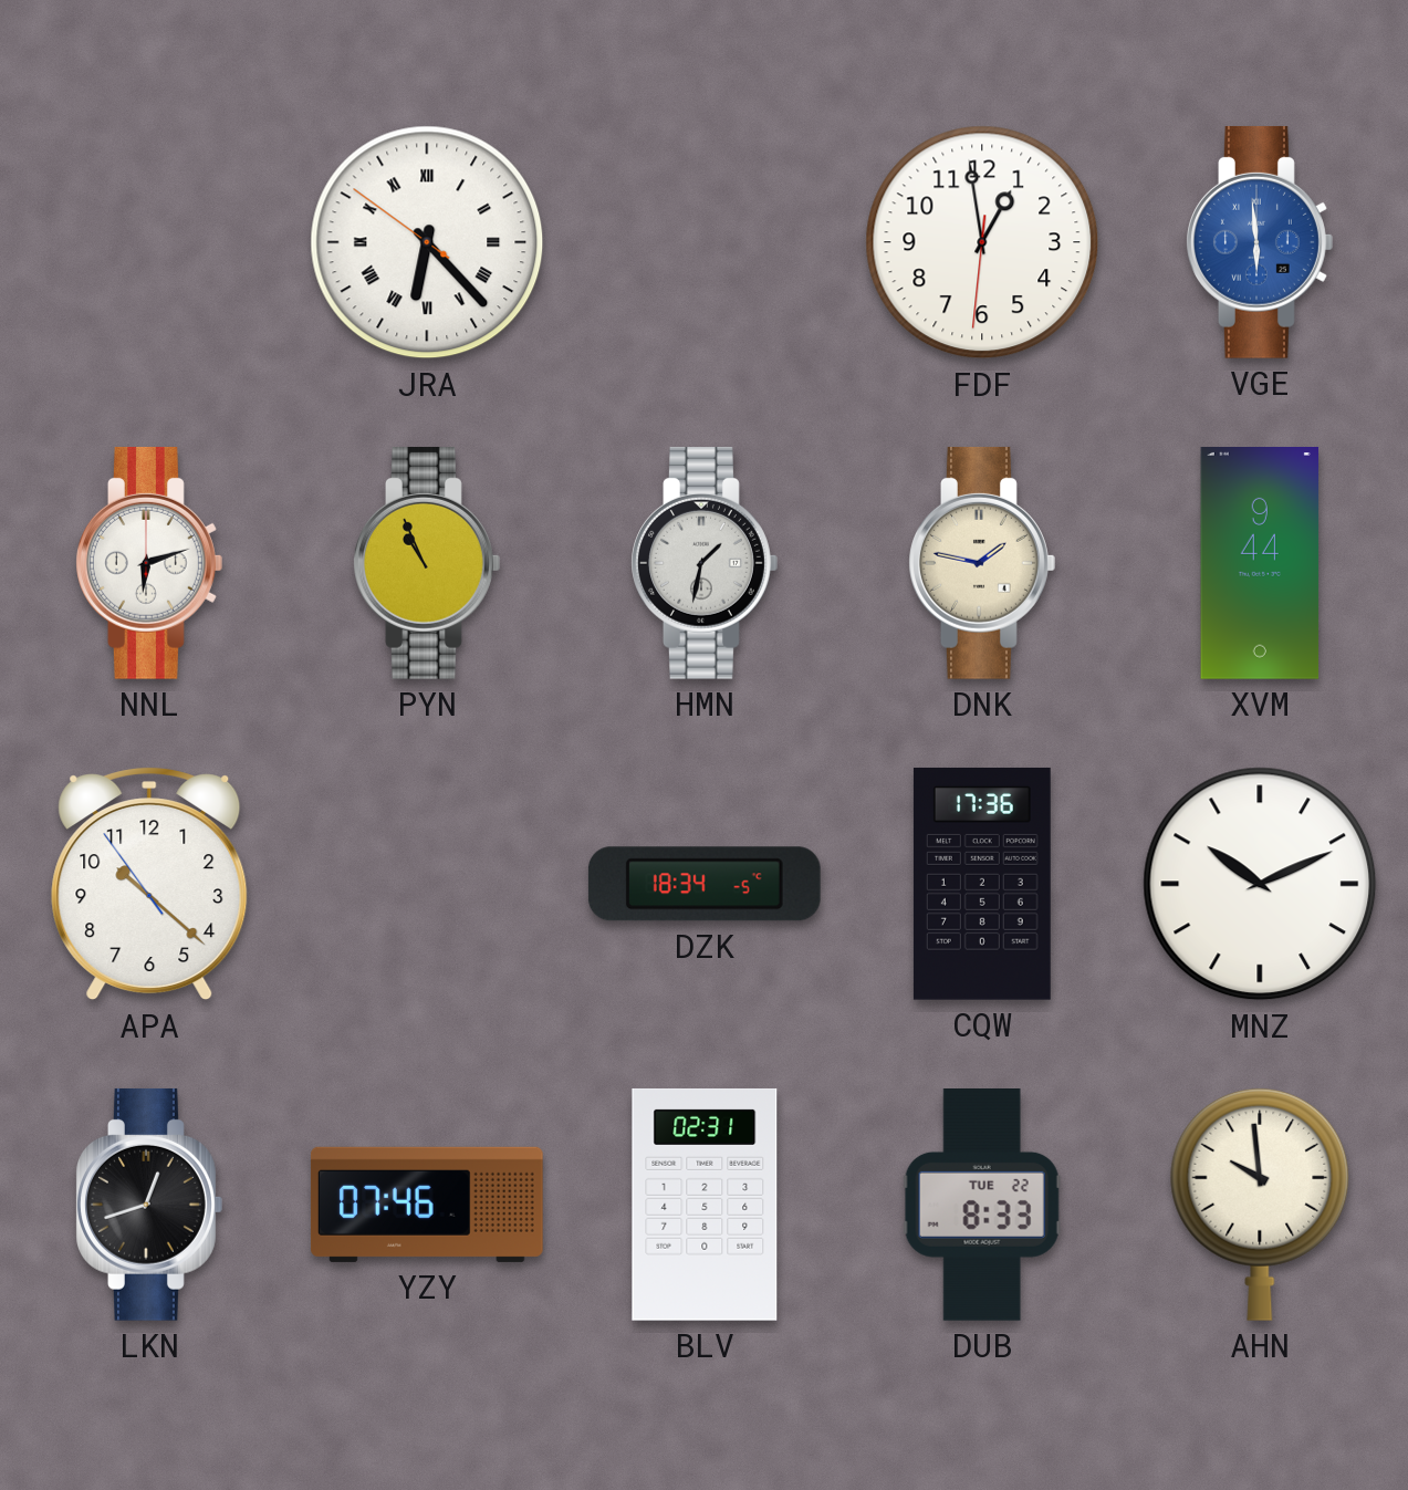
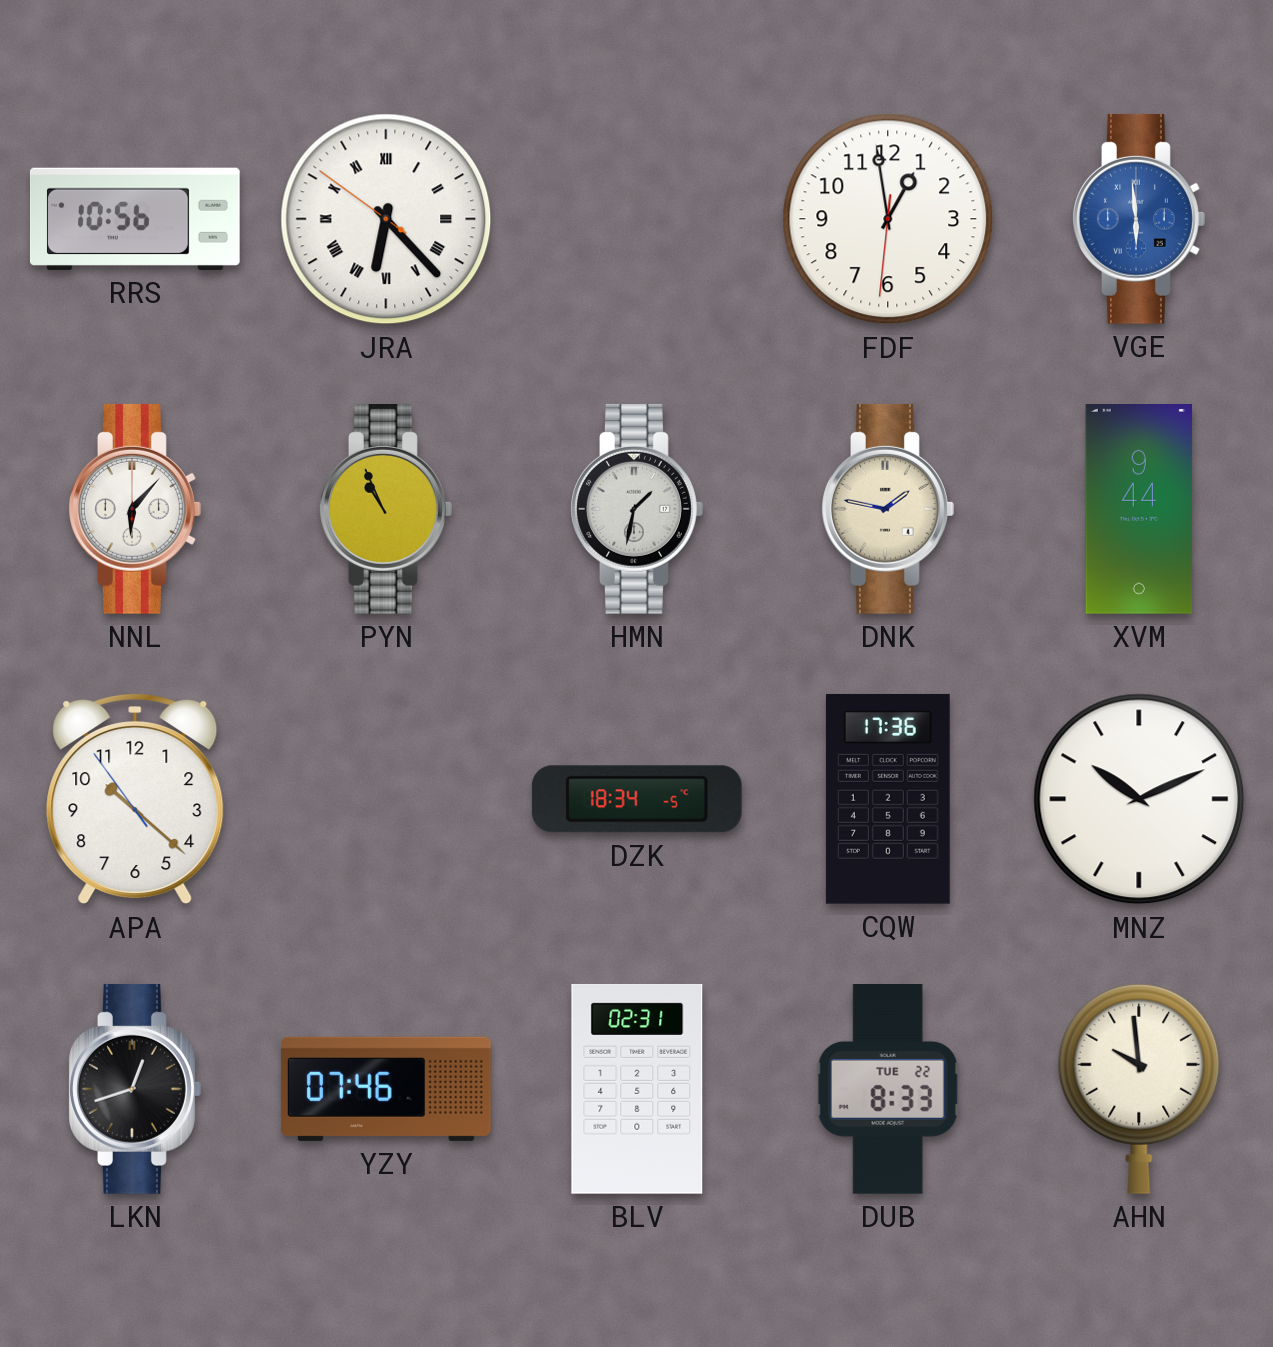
RRS: none -> 10:56 (135, 219)
NNL: 6:12 -> 6:07 (135, 509)
